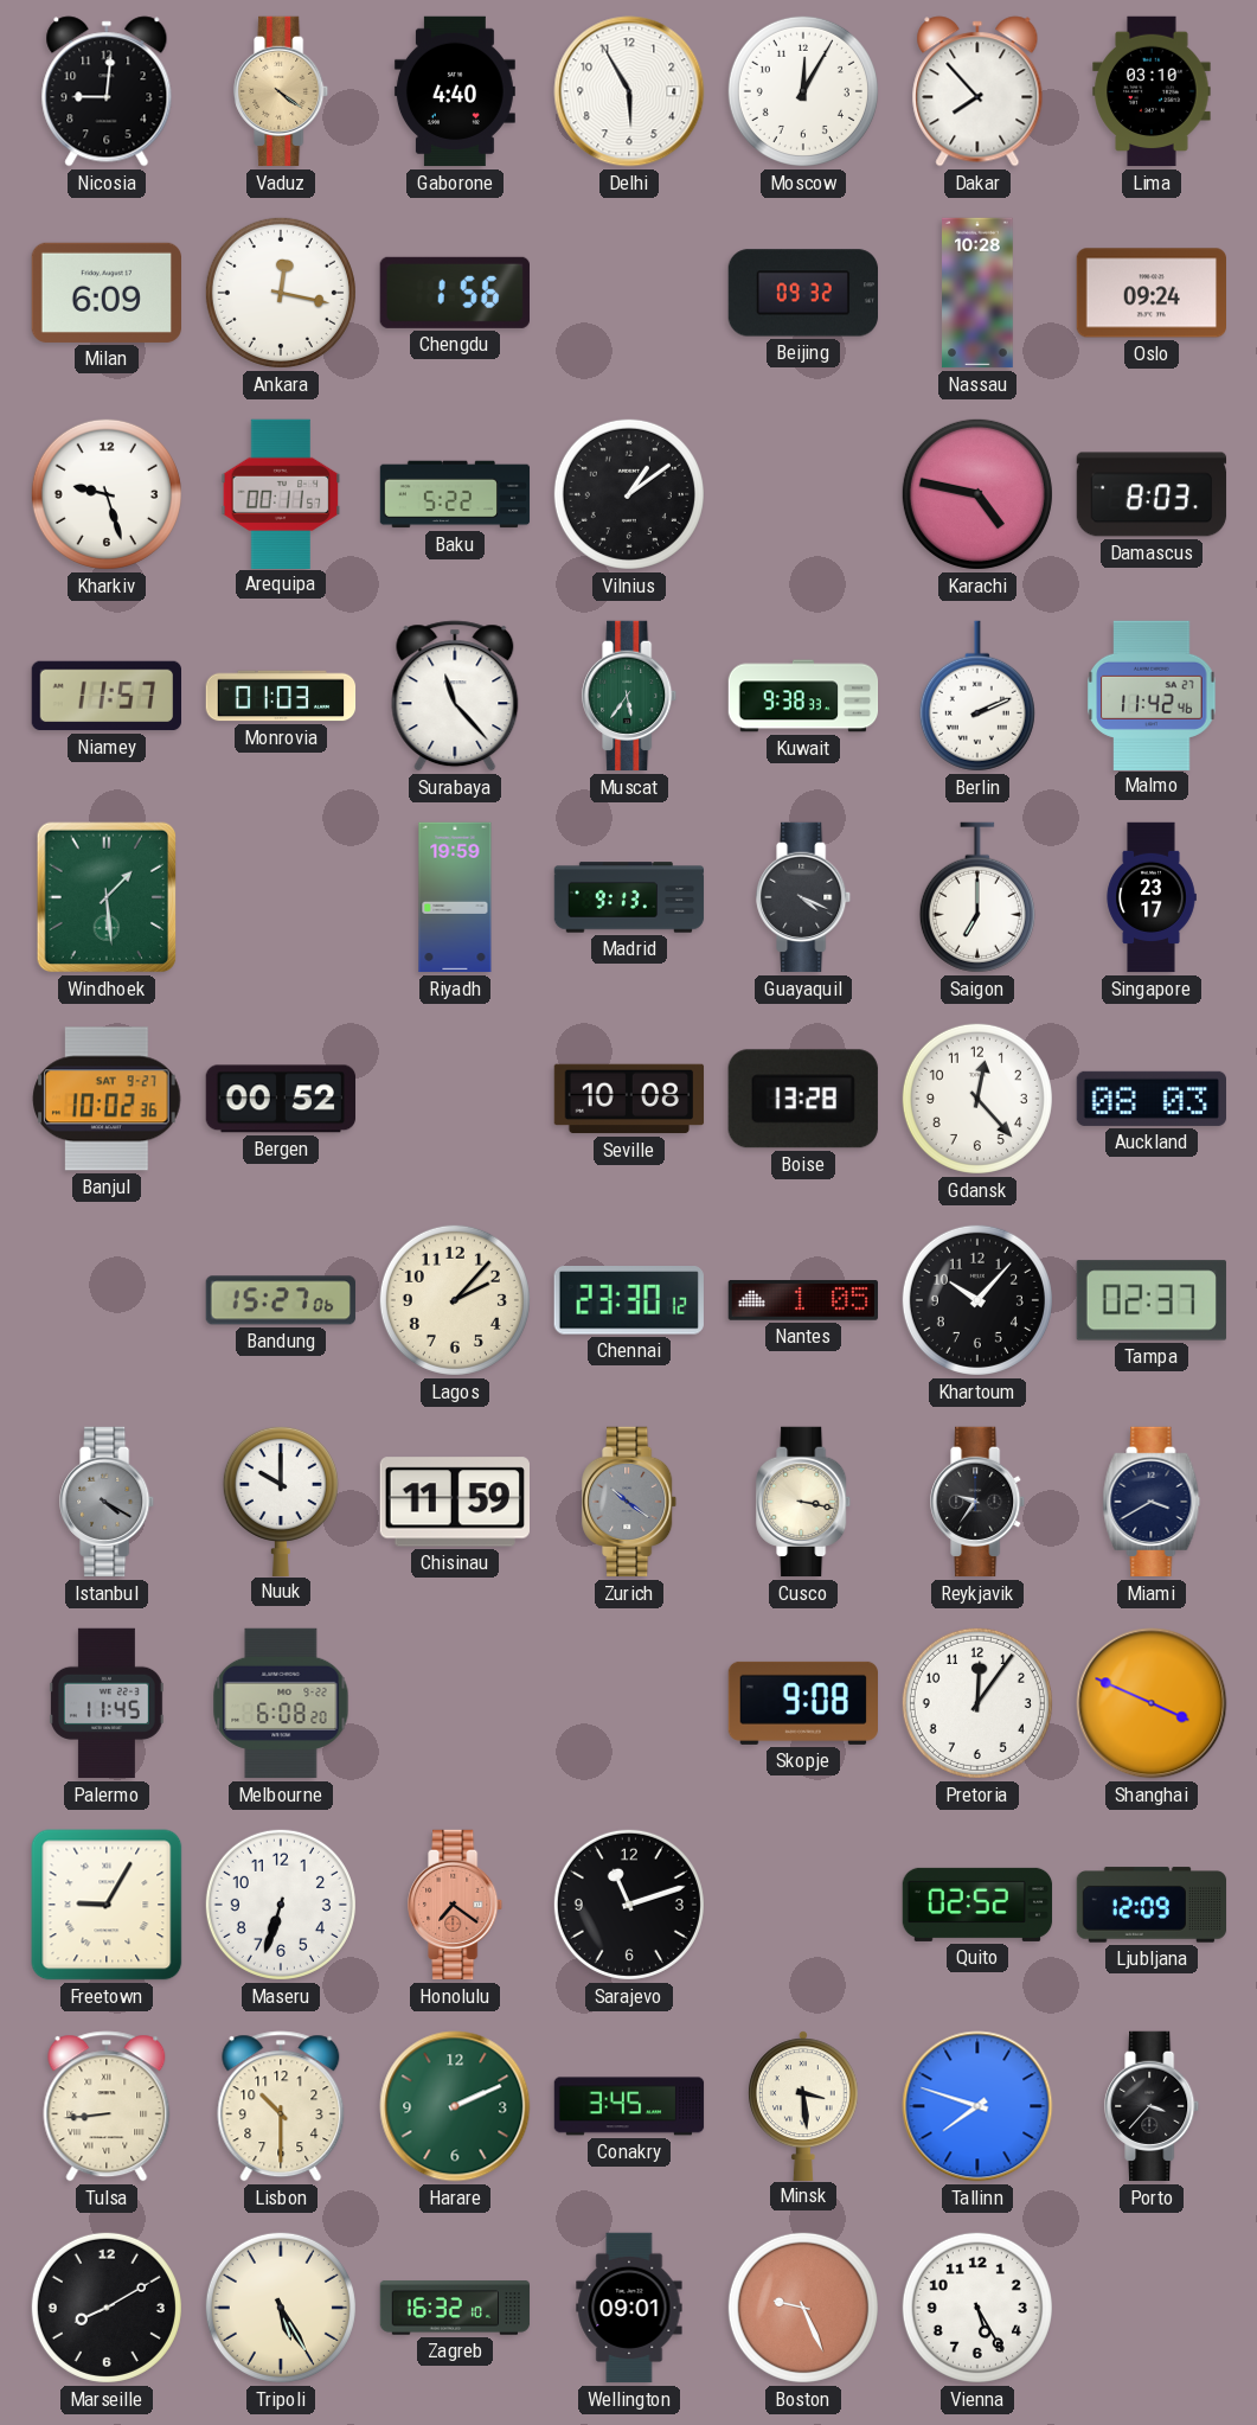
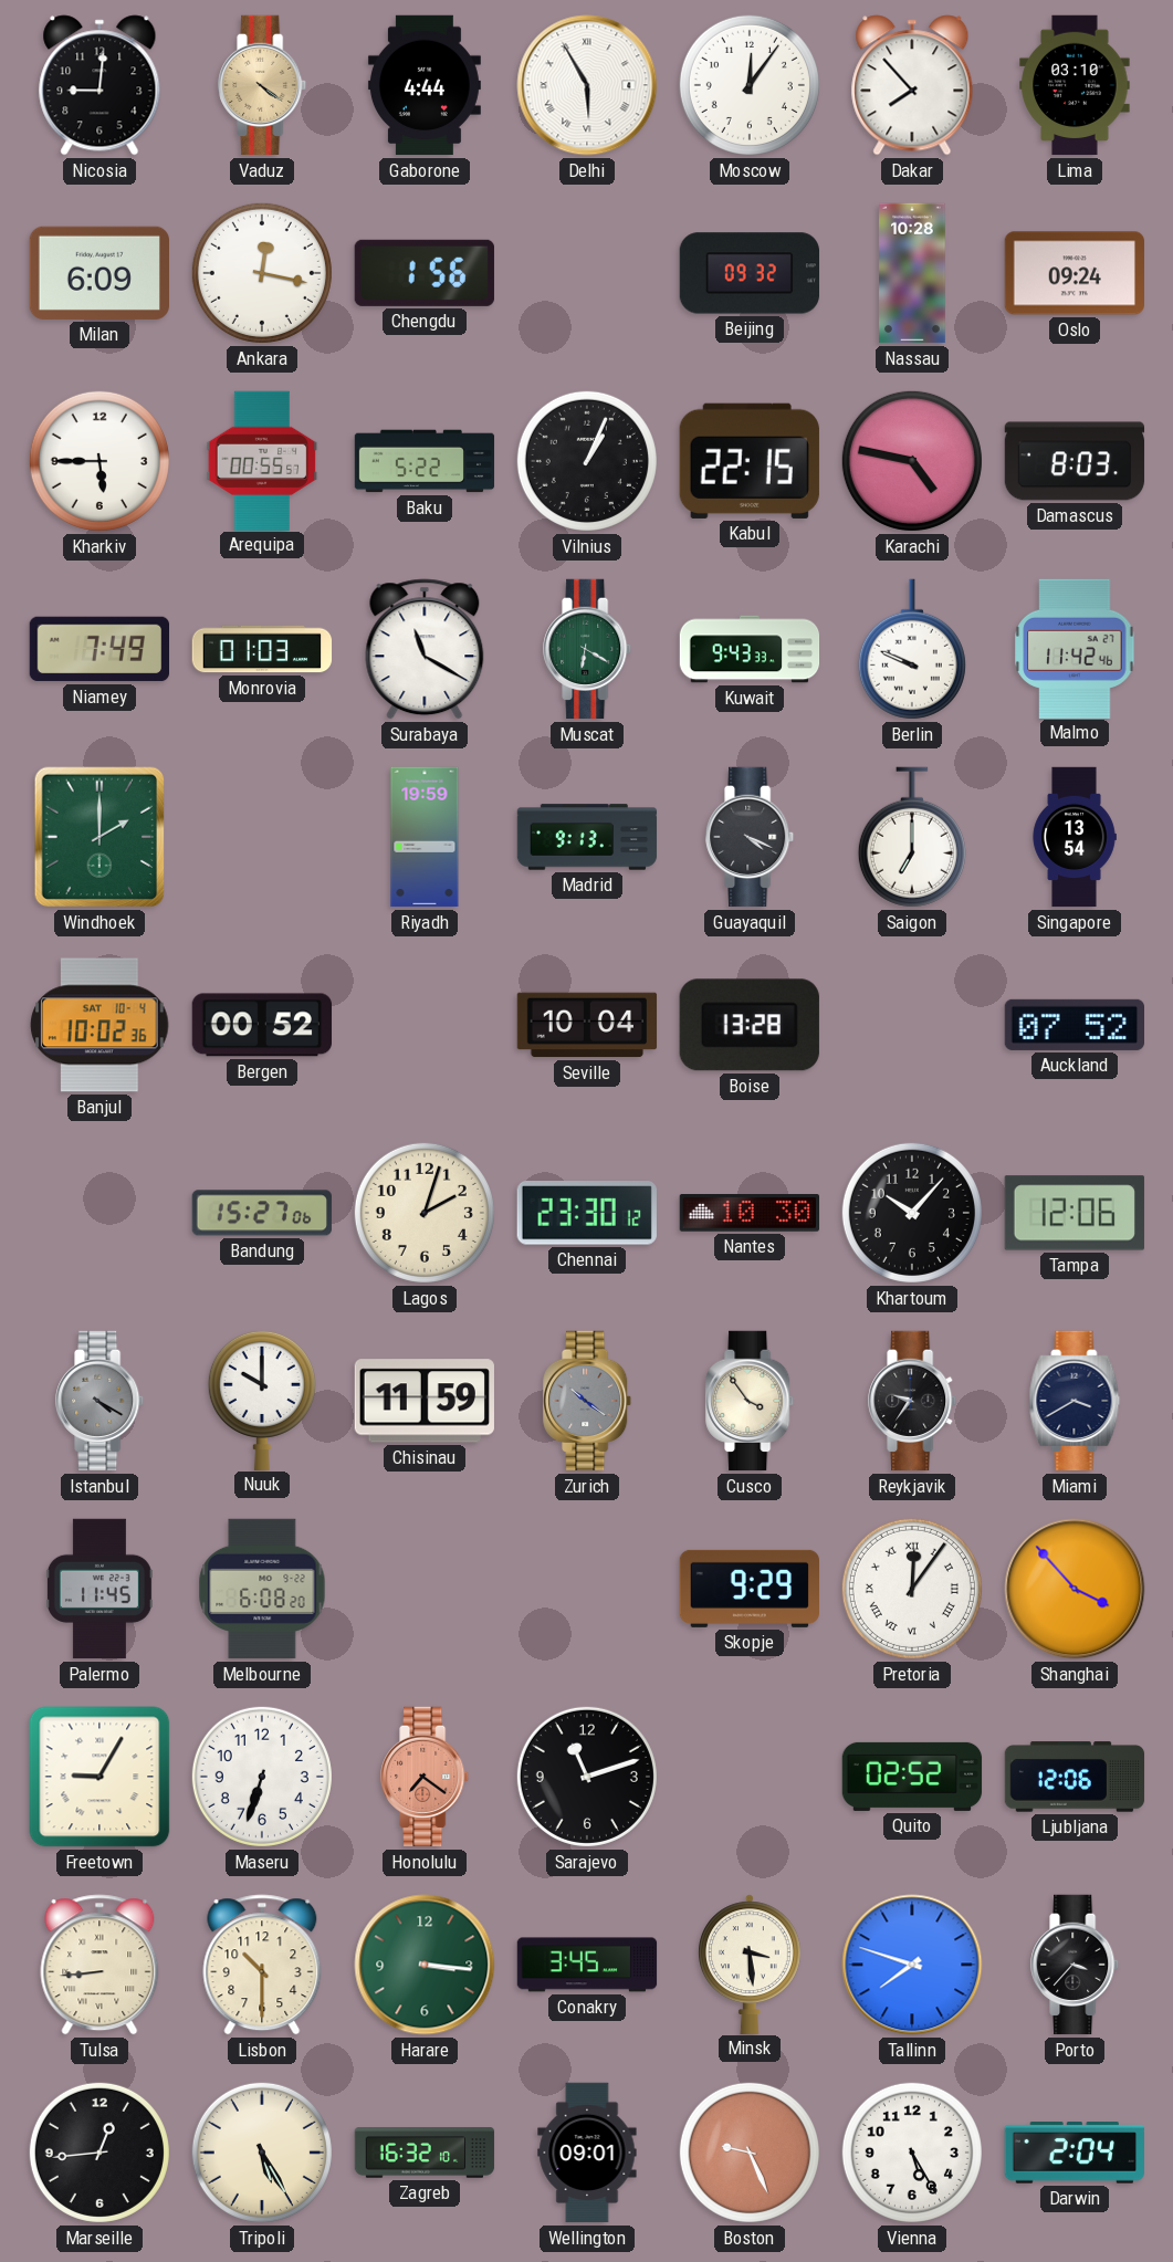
Gaborone: 4:40 -> 4:44 (425, 85)
Delhi numerals: Arabic -> Roman (587, 85)
Moscow: 12:05 -> 12:06 (750, 85)
Kharkiv: 9:27 -> 5:45 (100, 461)
Arequipa: 00:11 -> 00:55 (262, 460)
Vilnius: 1:09 -> 1:04 (587, 461)
Kabul: none -> 22:15 (750, 461)
Niamey: 11:57 -> 7:49 (98, 649)
Surabaya: 11:23 -> 11:20 (425, 649)
Muscat: 5:36 -> 6:20 (588, 649)
Kuwait: 9:38 -> 9:43 (750, 649)
Berlin: 2:11 -> 9:49 (912, 649)
Windhoek: 1:29 -> 2:00 (100, 837)
Singapore: 23:17 -> 13:54 (1075, 837)
Banjul date: SAT 9-27 -> SAT 10-4 (100, 1025)
Seville: 10:08 -> 10:04 (587, 1025)
Gdansk: 12:23 -> none (977, 1099)
Auckland: 08:03 -> 07:52 (1073, 1025)
Lagos: 2:07 -> 2:03 (425, 1213)
Nantes: 1:05 -> 10:30 (748, 1214)
Tampa: 02:37 -> 12:06 (1075, 1213)
Cusco: 3:17 -> 3:54 (751, 1401)
Skopje: 9:08 -> 9:29 (748, 1589)
Pretoria numerals: Arabic -> Roman (912, 1589)
Shanghai: 3:49 -> 3:53 (1075, 1589)
Ljubljana: 12:09 -> 12:06 (1075, 1777)
Harare: 2:11 -> 3:16 (425, 1965)
Marseille: 8:10 -> 12:44 (100, 2153)
Darwin: none -> 2:04 (1073, 2153)
